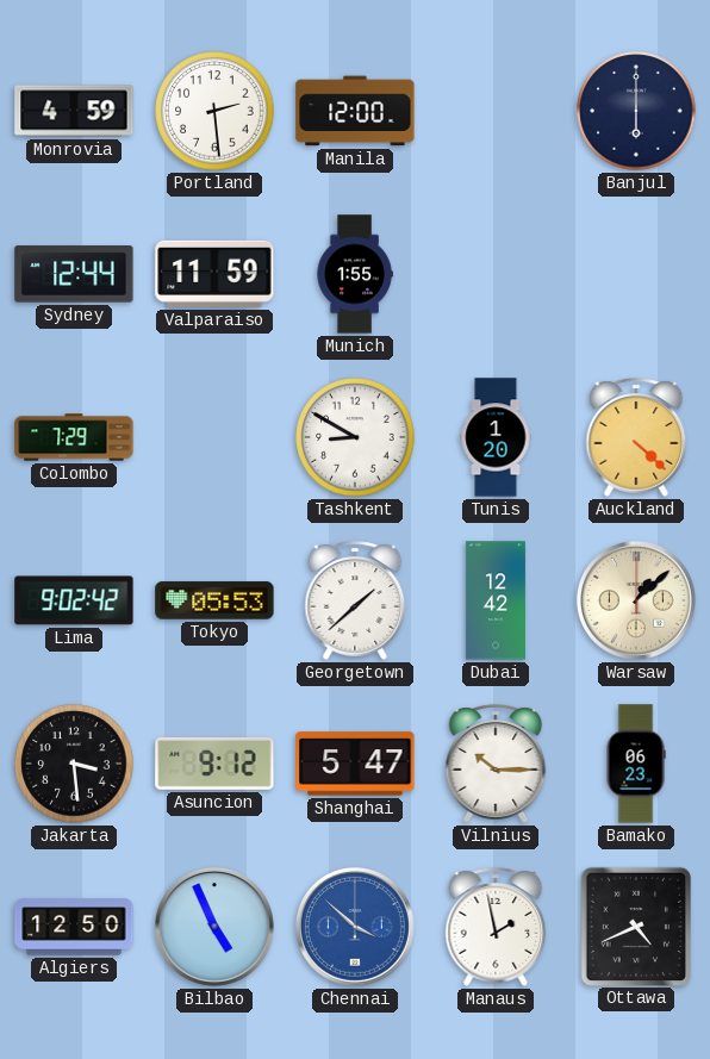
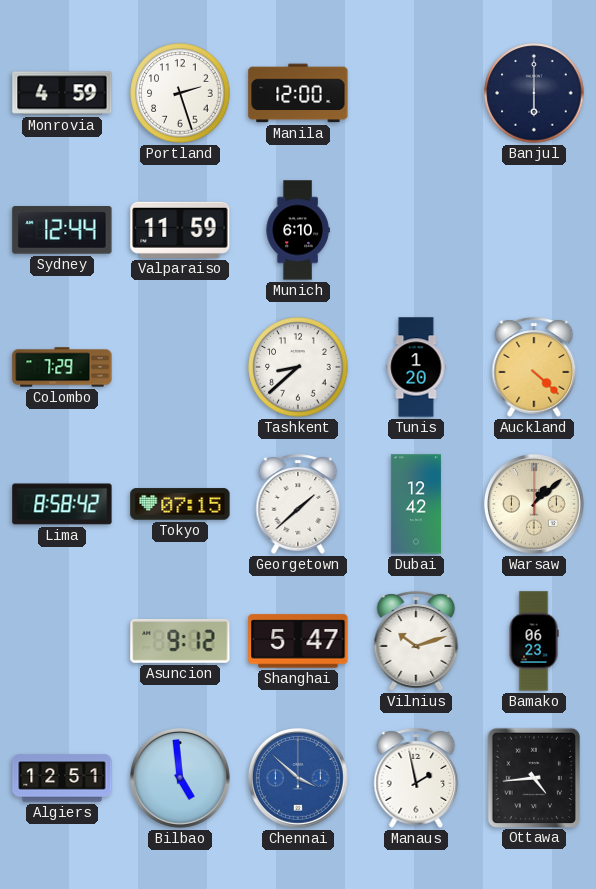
Portland: 2:29 -> 2:27 (180, 93)
Munich: 1:55 -> 6:10 (298, 230)
Tashkent: 8:50 -> 8:38 (298, 367)
Lima: 9:02 -> 8:58 (62, 504)
Tokyo: 05:53 -> 07:15 (180, 504)
Jakarta: 3:29 -> none (74, 764)
Vilnius: 10:15 -> 10:12 (416, 641)
Algiers: 12:50 -> 12:51 (62, 778)
Bilbao: 4:56 -> 4:59 (181, 779)
Ottawa: 4:41 -> 4:44 (533, 777)
